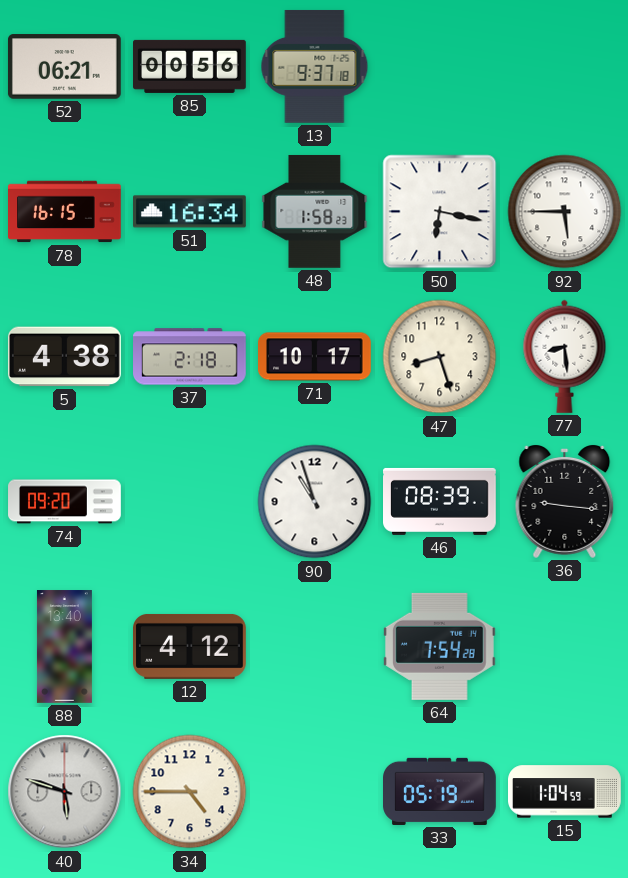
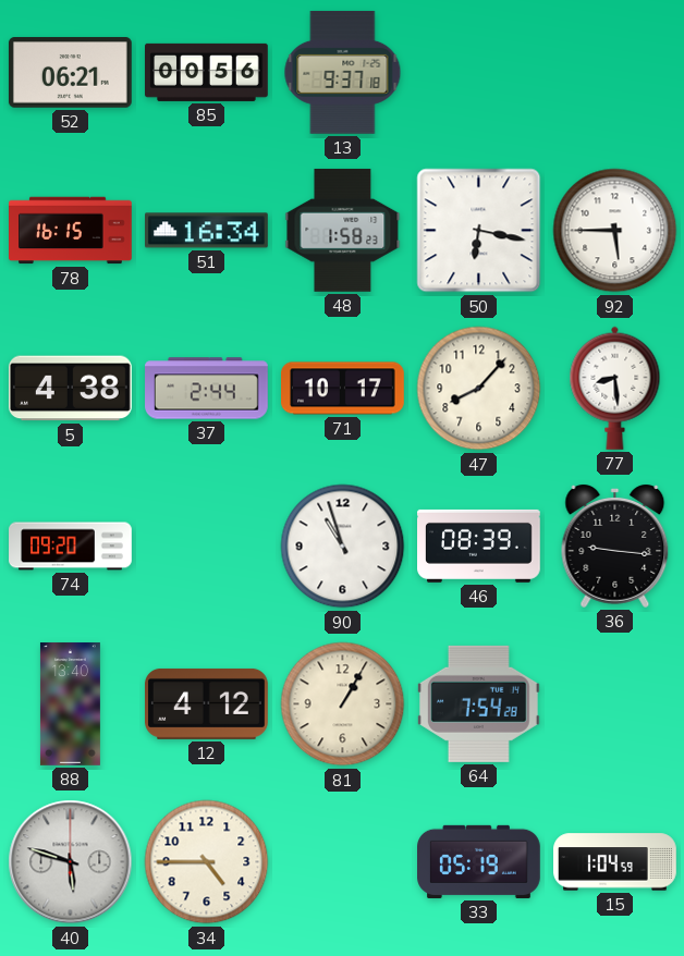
37: 2:18 -> 2:44 (207, 389)
47: 8:27 -> 8:07 (479, 389)
81: none -> 1:05 (343, 704)
